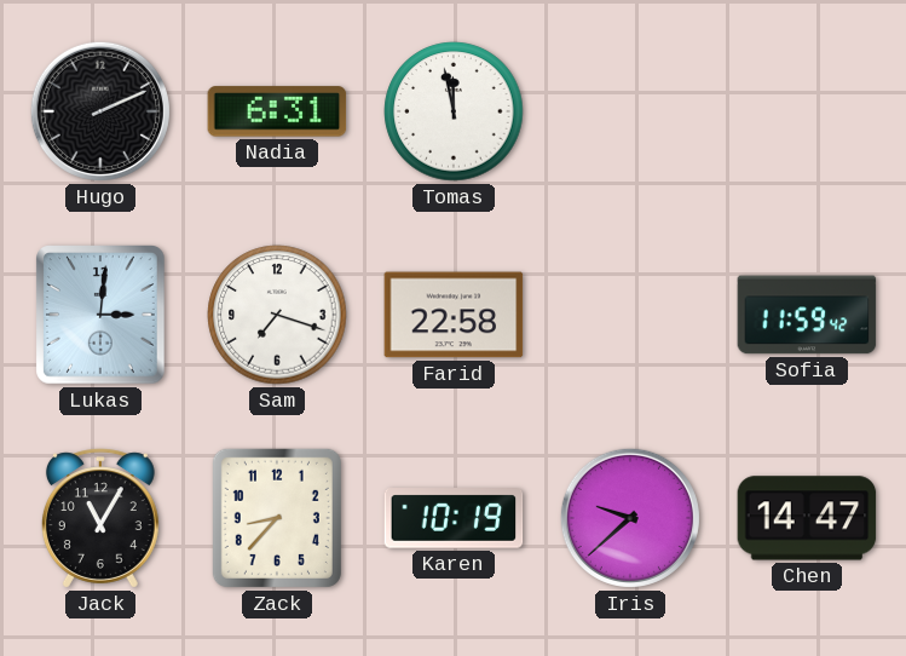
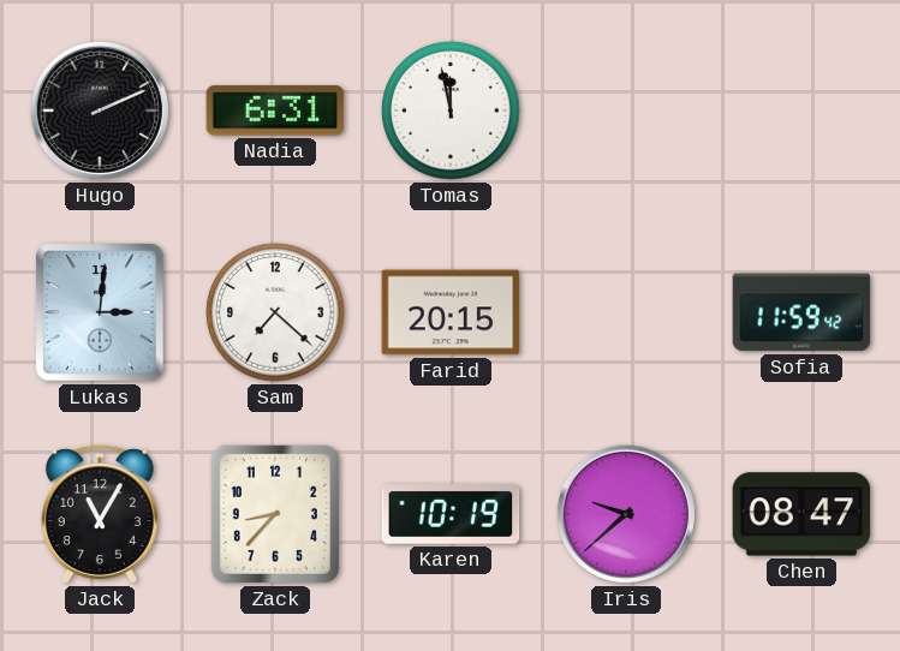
Sam: 7:18 -> 7:22 (275, 312)
Farid: 22:58 -> 20:15 (451, 312)
Chen: 14:47 -> 08:47 (801, 514)
